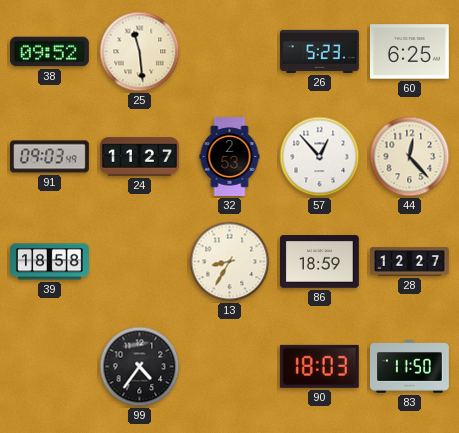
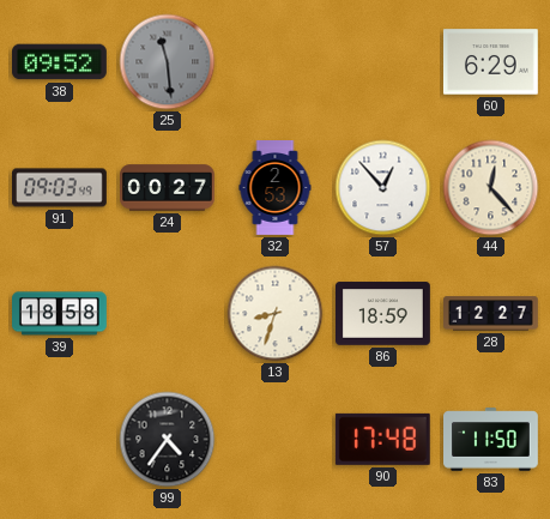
25 dial: cream -> grey (168, 62)
26: 5:23 -> none (320, 51)
60: 6:25 -> 6:29 (490, 62)
24: 11:27 -> 00:27 (168, 188)
13: 8:35 -> 8:33 (276, 314)
90: 18:03 -> 17:48 (382, 439)
